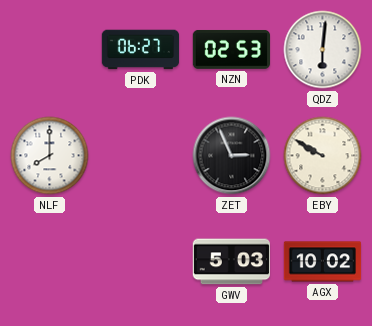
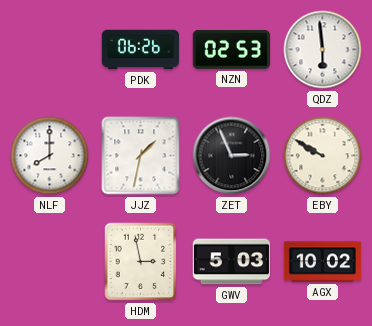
PDK: 06:27 -> 06:26 (141, 50)
QDZ: 6:01 -> 5:59 (323, 50)
JJZ: none -> 1:32 (141, 156)
HDM: none -> 2:58 (141, 262)
